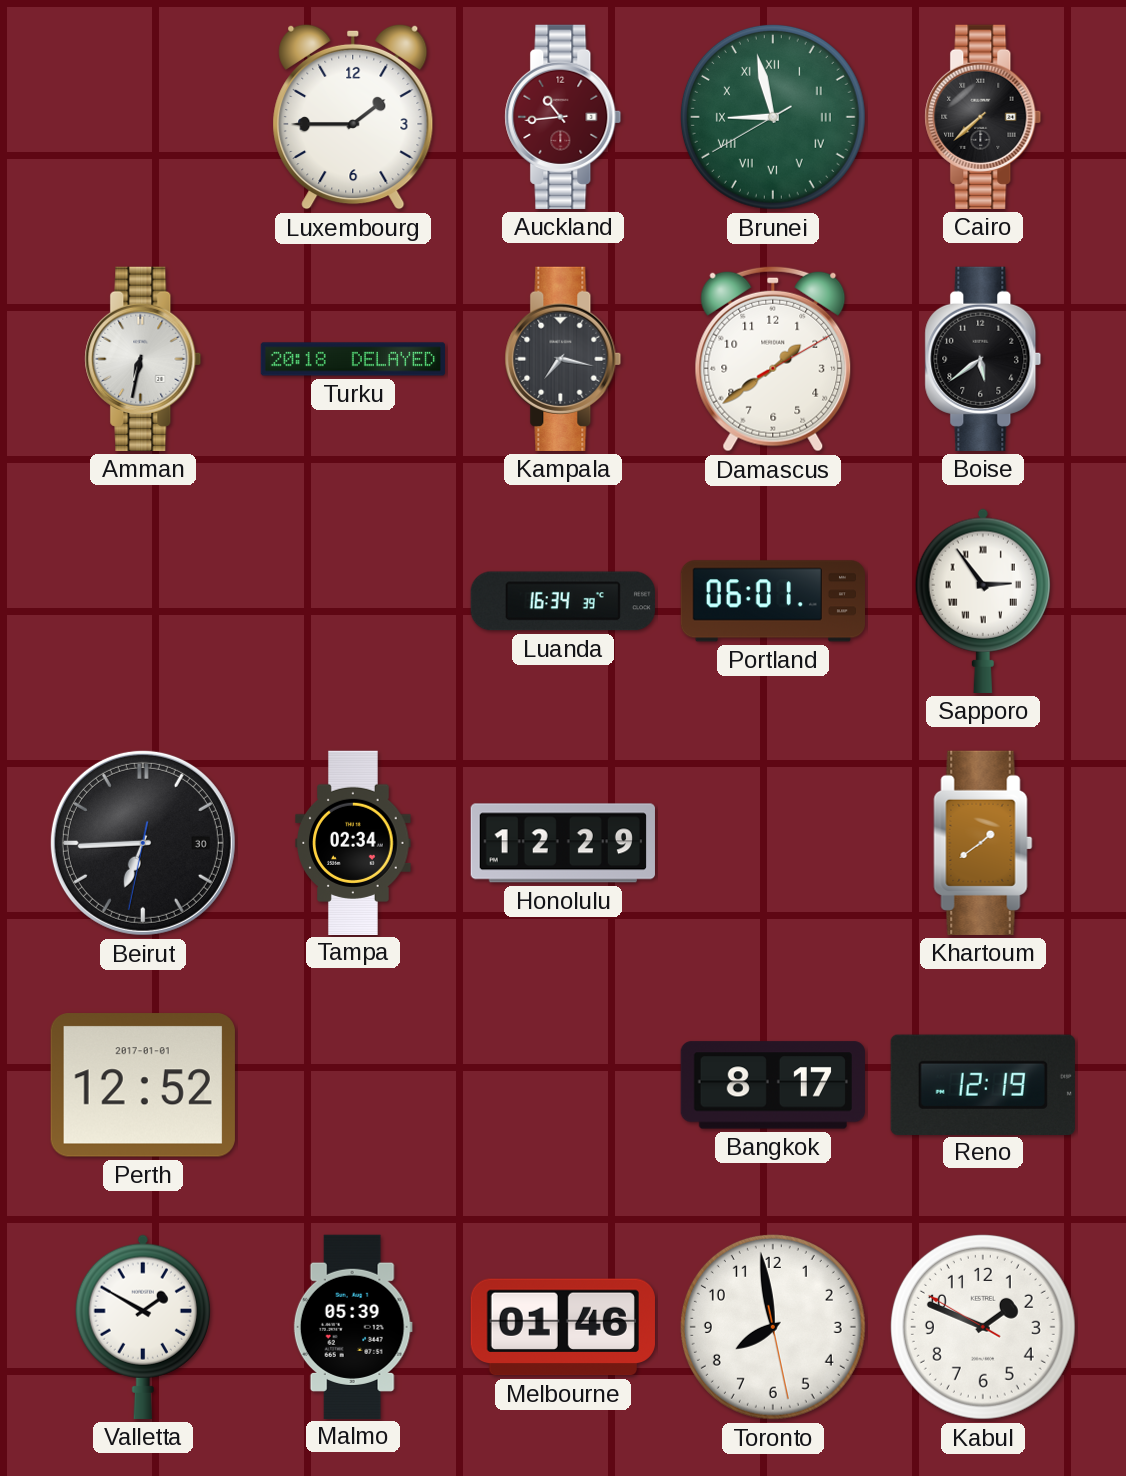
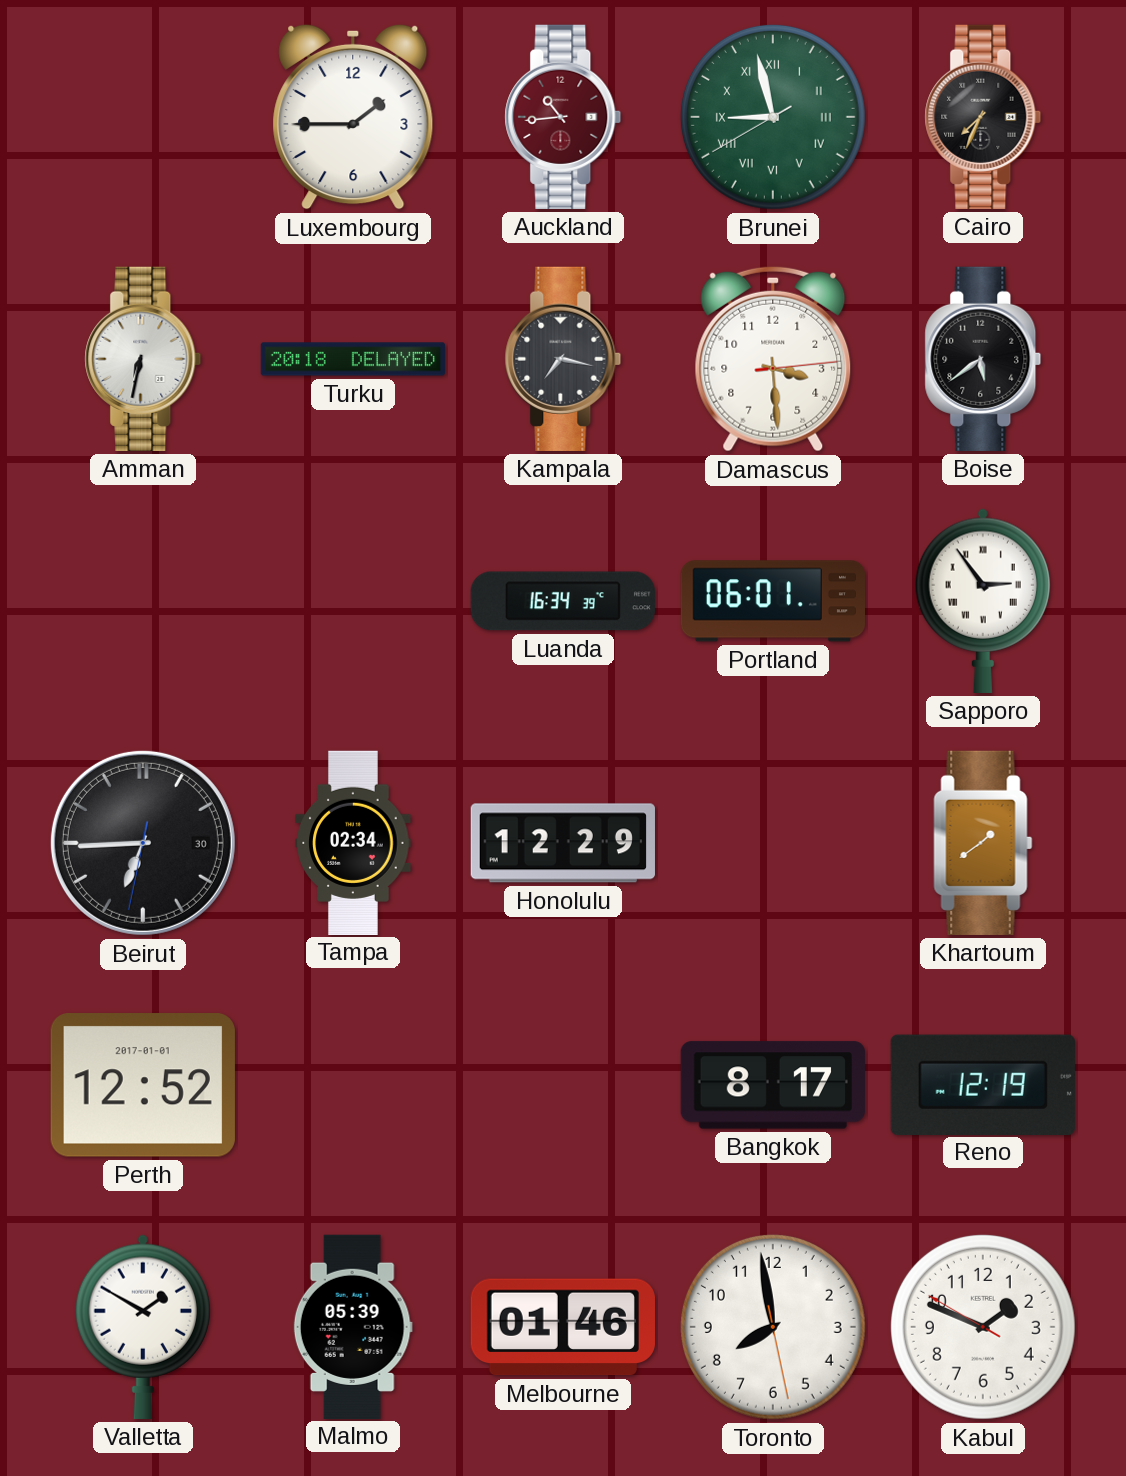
Cairo: 7:38 -> 7:34 (983, 117)
Damascus: 1:39 -> 3:29 (773, 359)
